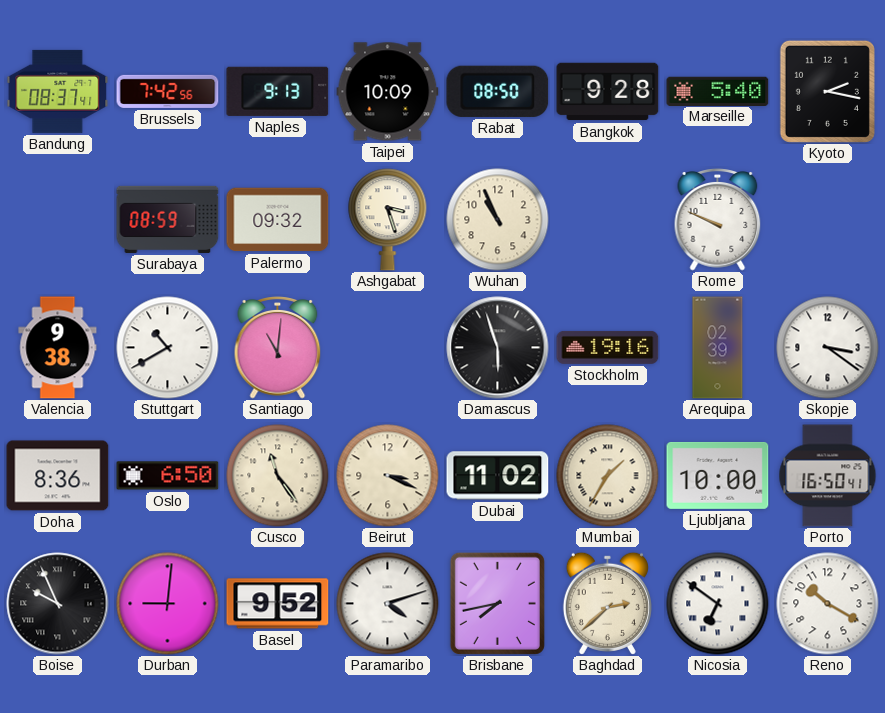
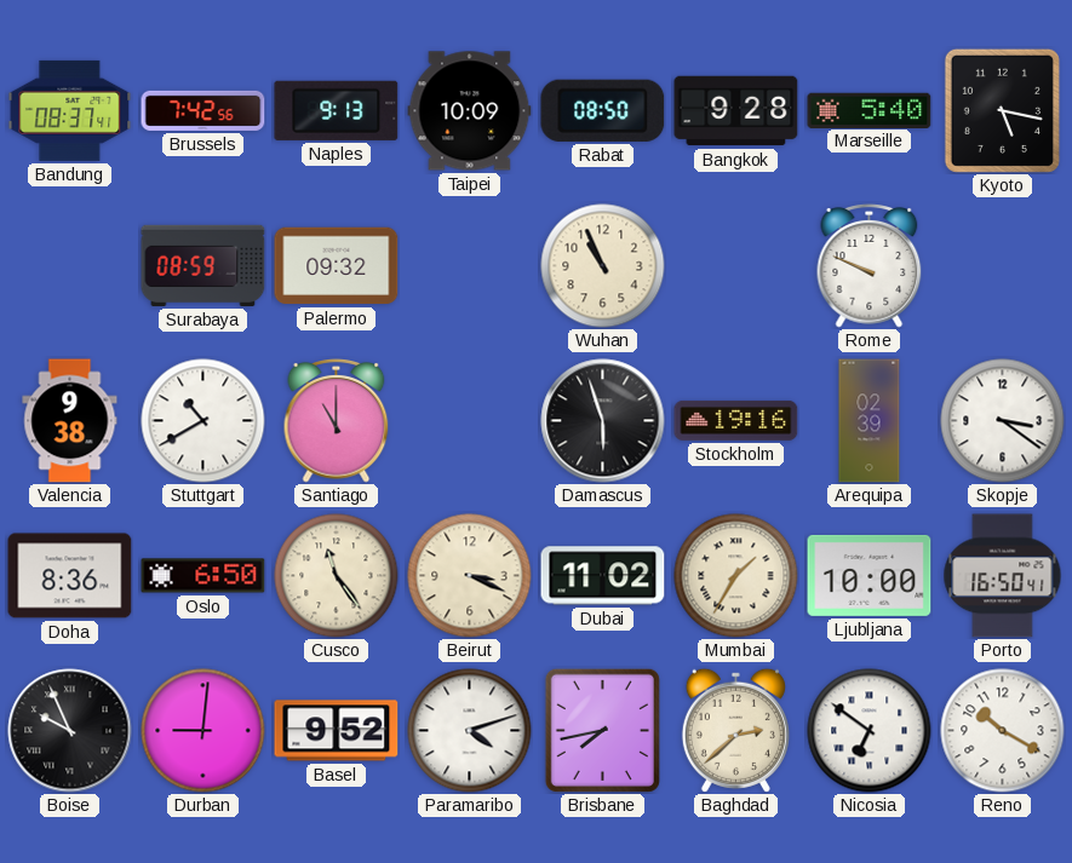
Kyoto: 2:17 -> 5:17 (1002, 110)
Ashgabat: 3:27 -> none (388, 220)
Santiago: 11:01 -> 11:00 (337, 421)
